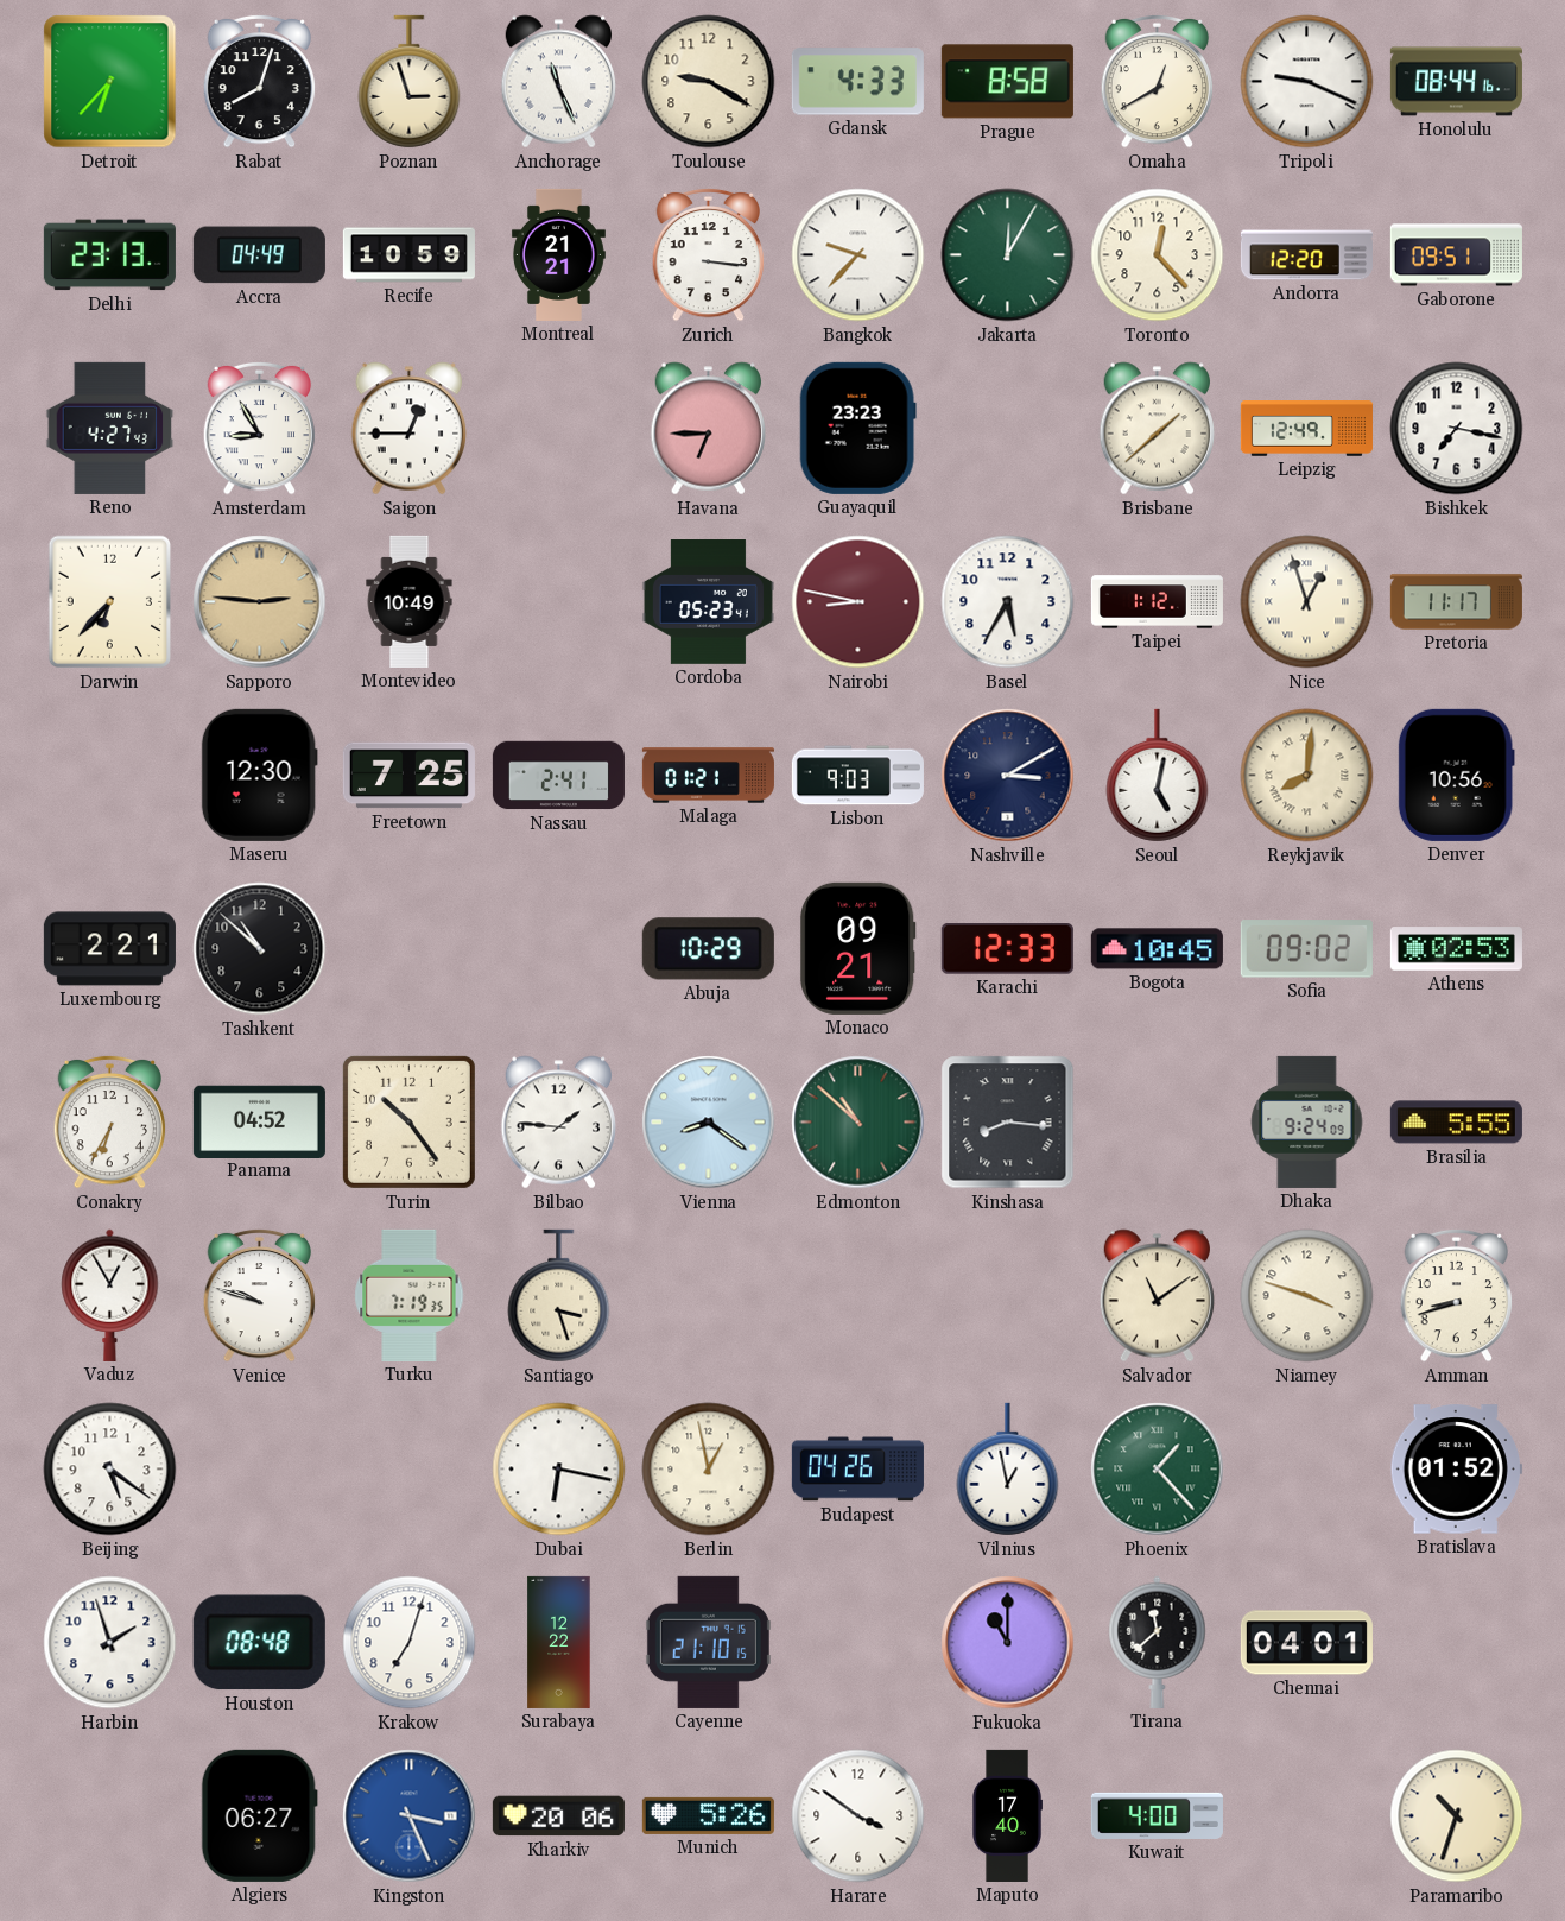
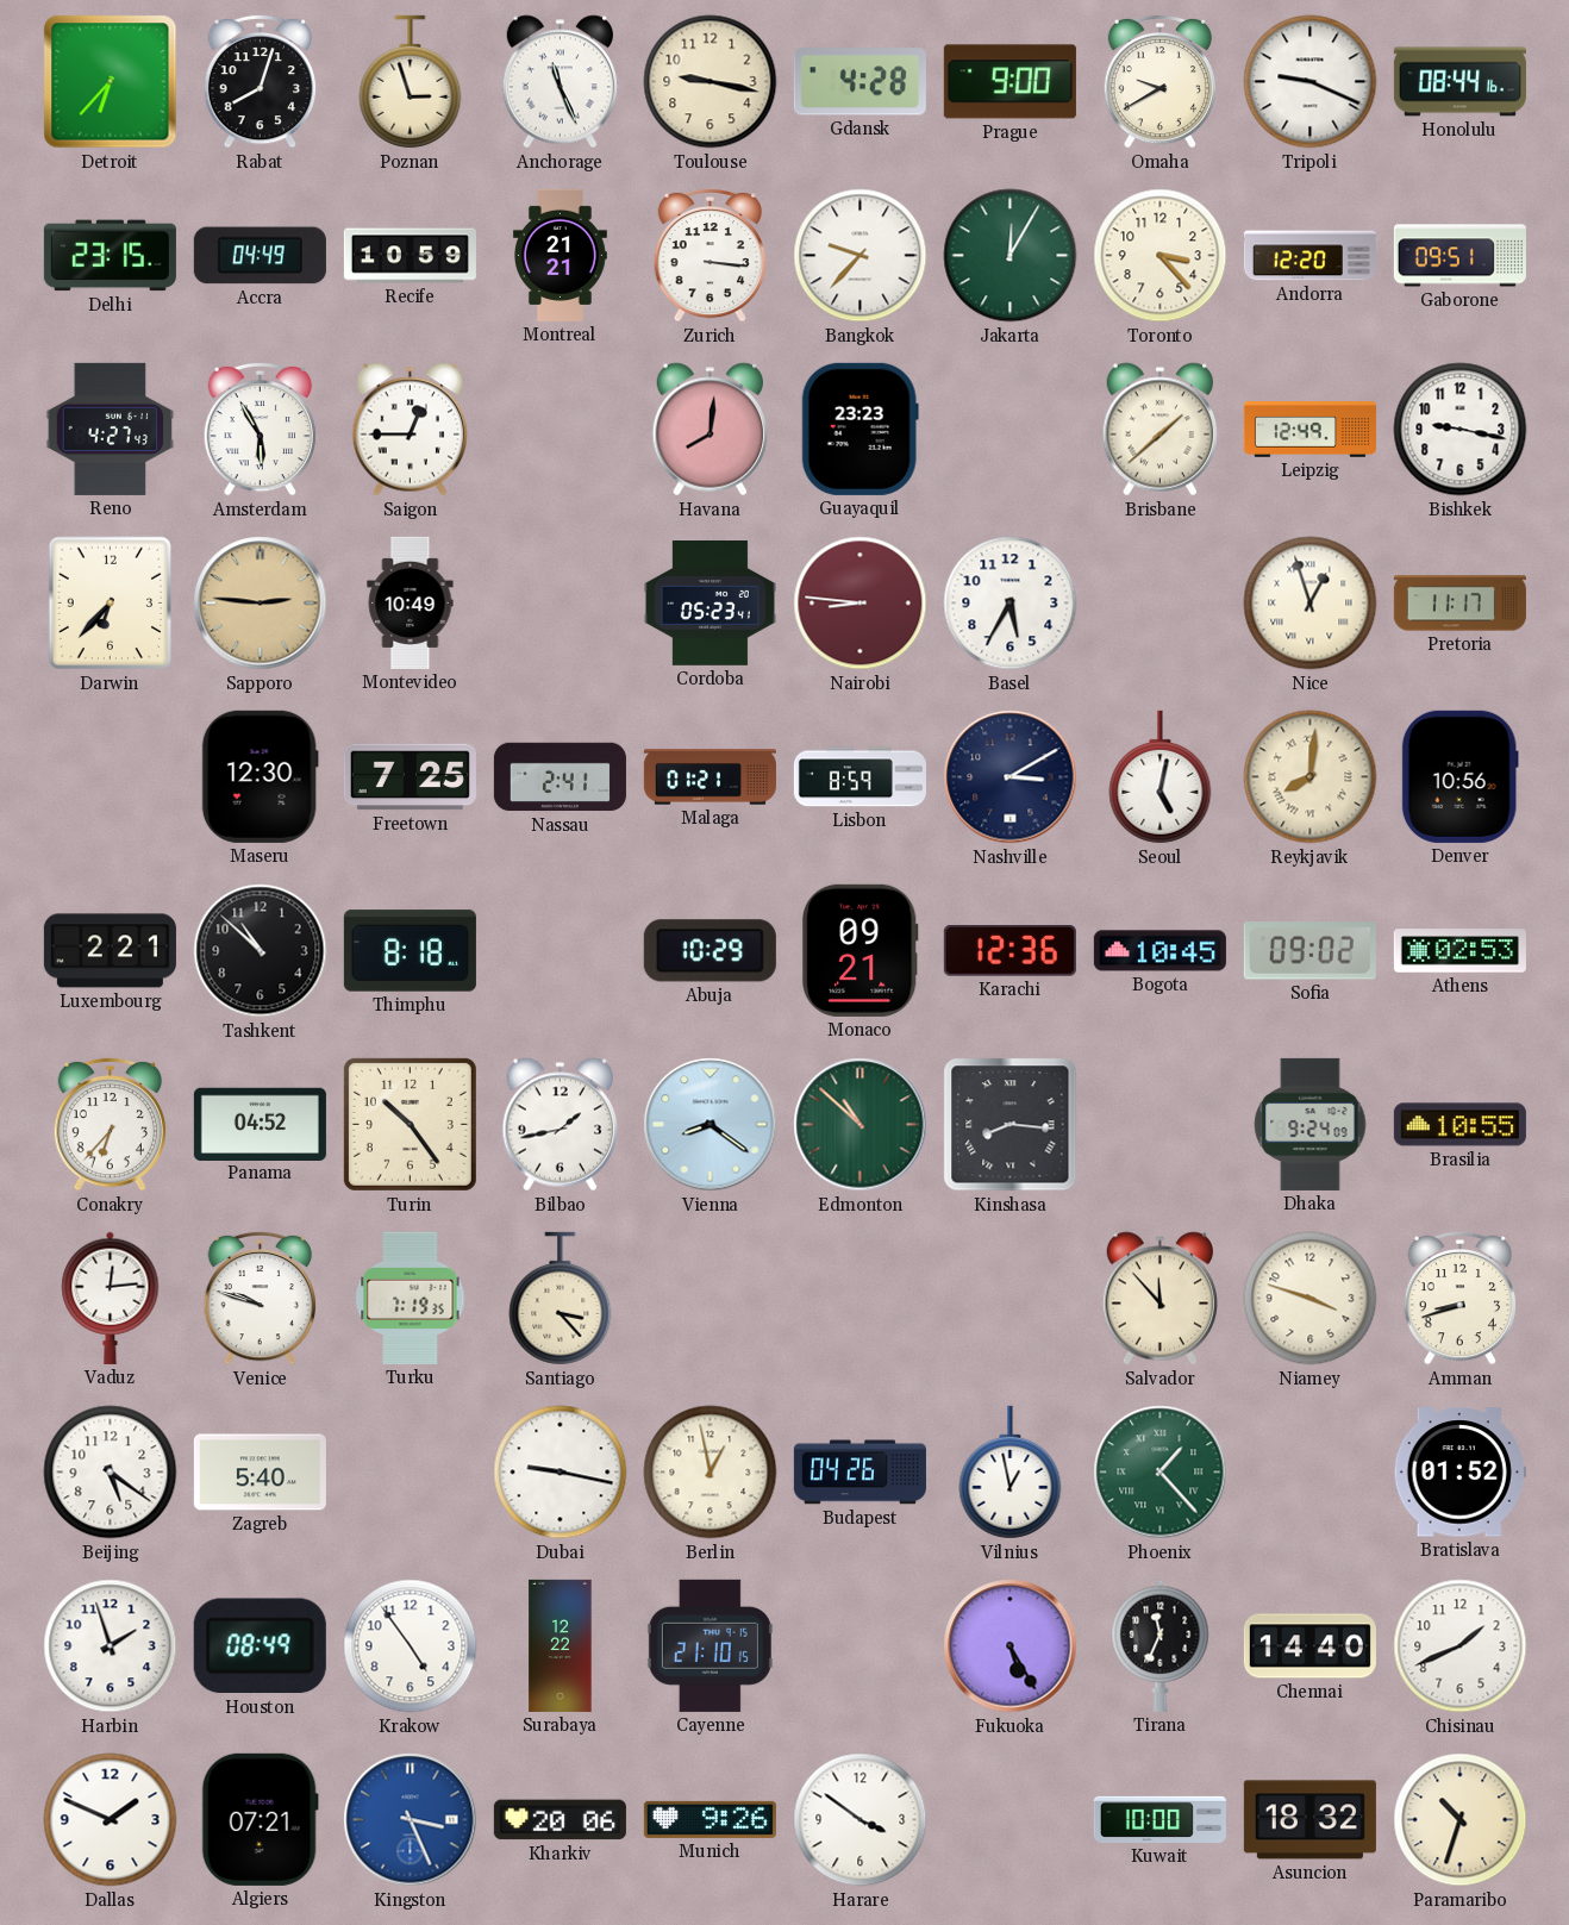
Toulouse: 9:20 -> 9:17 (711, 82)
Gdansk: 4:33 -> 4:28 (859, 82)
Prague: 8:58 -> 9:00 (1009, 82)
Omaha: 12:40 -> 9:40 (1161, 81)
Delhi: 23:13 -> 23:15 (110, 256)
Toronto: 12:23 -> 3:23 (1161, 256)
Amsterdam: 8:55 -> 5:55 (261, 429)
Havana: 6:45 -> 8:01 (710, 430)
Bishkek: 7:17 -> 9:17 (1461, 430)
Nairobi: 8:47 -> 8:46 (861, 604)
Taipei: 1:12 -> none (1157, 602)
Lisbon: 9:03 -> 8:59 (859, 777)
Thimphu: none -> 8:18 (410, 951)
Karachi: 12:33 -> 12:36 (1009, 951)
Conakry: 6:35 -> 6:37 (111, 1124)
Bilbao: 1:46 -> 1:43 (560, 1125)
Brasilia: 5:55 -> 10:55 (1459, 1125)
Vaduz: 12:55 -> 12:14 (111, 1298)
Santiago: 3:27 -> 3:23 (561, 1299)
Salvador: 11:09 -> 11:53 (1159, 1299)
Zagreb: none -> 5:40 (260, 1473)
Dubai: 6:17 -> 9:17 (561, 1473)
Houston: 08:48 -> 08:49 (260, 1646)
Krakow: 7:03 -> 4:54 (411, 1646)
Fukuoka: 11:00 -> 5:25 (1011, 1646)
Tirana: 11:38 -> 11:34 (1161, 1645)
Chennai: 04:01 -> 14:40 (1309, 1646)
Chisinau: none -> 1:41 (1461, 1646)
Dallas: none -> 1:49 (111, 1820)
Algiers: 06:27 -> 07:21 (260, 1819)
Munich: 5:26 -> 9:26 (710, 1819)
Maputo: 17:40 -> none (1007, 1815)
Kuwait: 4:00 -> 10:00 (1159, 1819)
Asuncion: none -> 18:32 (1309, 1820)
